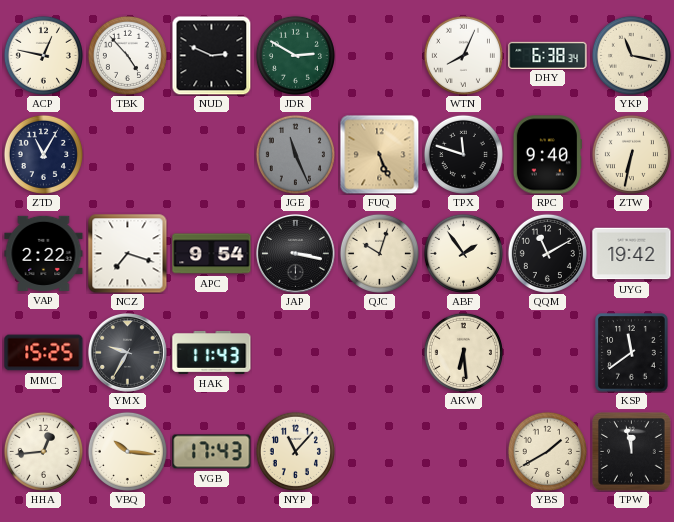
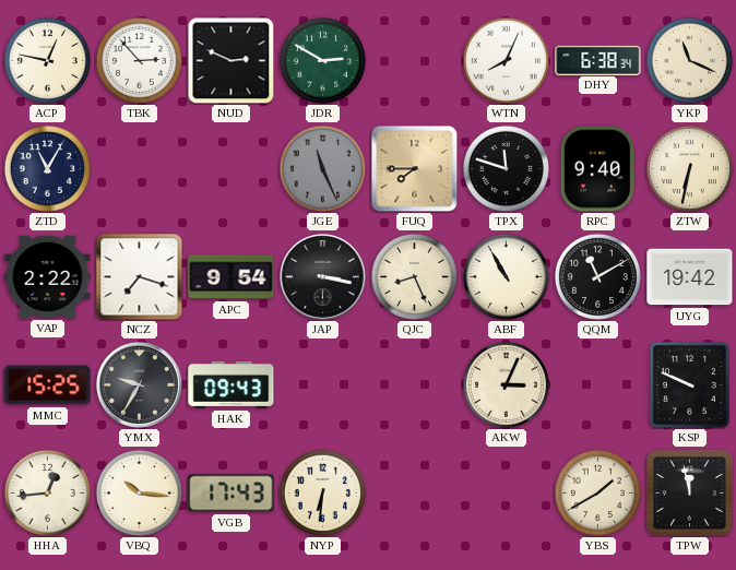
TBK: 4:53 -> 2:53 (139, 60)
YKP: 11:17 -> 11:19 (689, 60)
FUQ: 5:26 -> 7:45 (414, 168)
QJC: 10:03 -> 8:26 (414, 276)
ABF: 1:54 -> 10:55 (506, 276)
HAK: 11:43 -> 09:43 (232, 384)
AKW: 6:29 -> 3:04 (506, 384)
KSP: 11:39 -> 9:49 (690, 385)
NYP: 11:07 -> 6:31 (322, 492)
